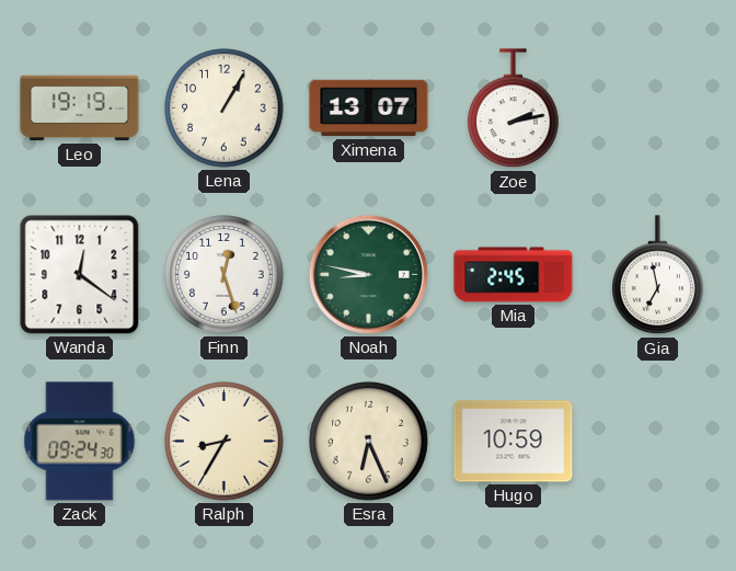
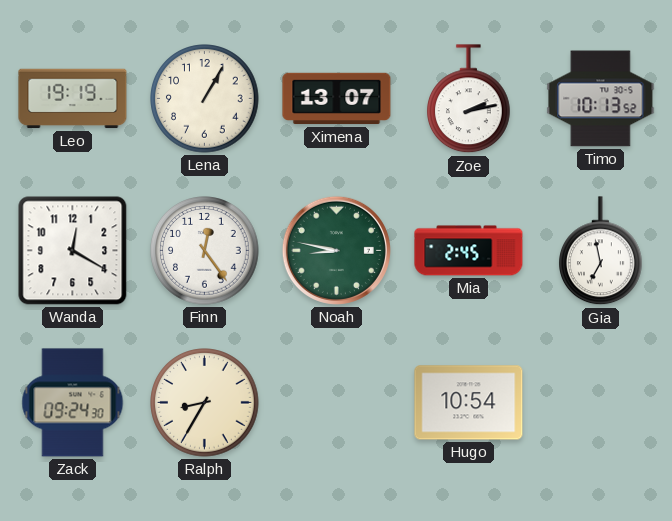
Timo: none -> 10:13 (601, 99)
Wanda: 12:21 -> 12:20 (73, 251)
Finn: 12:27 -> 12:24 (205, 251)
Esra: 6:26 -> none (369, 442)
Hugo: 10:59 -> 10:54 (469, 403)
